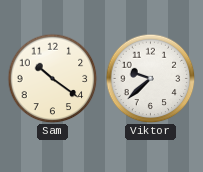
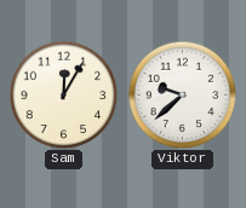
Sam: 10:21 -> 12:05 (63, 94)
